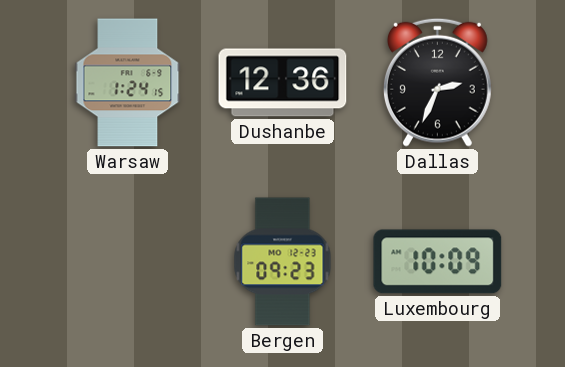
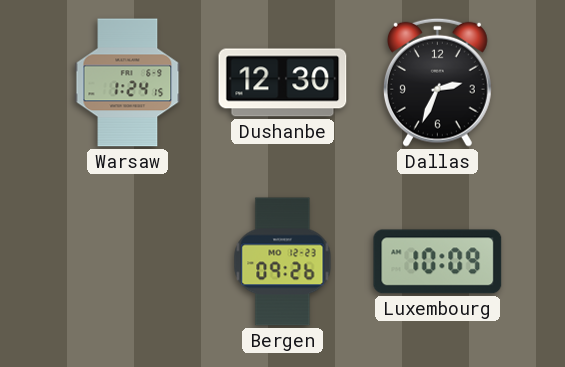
Dushanbe: 12:36 -> 12:30 (283, 83)
Bergen: 09:23 -> 09:26 (283, 262)
